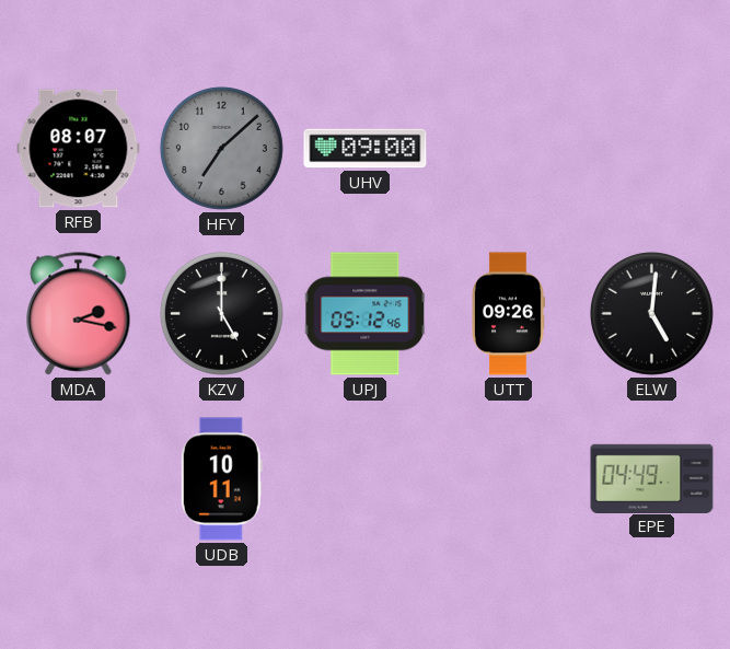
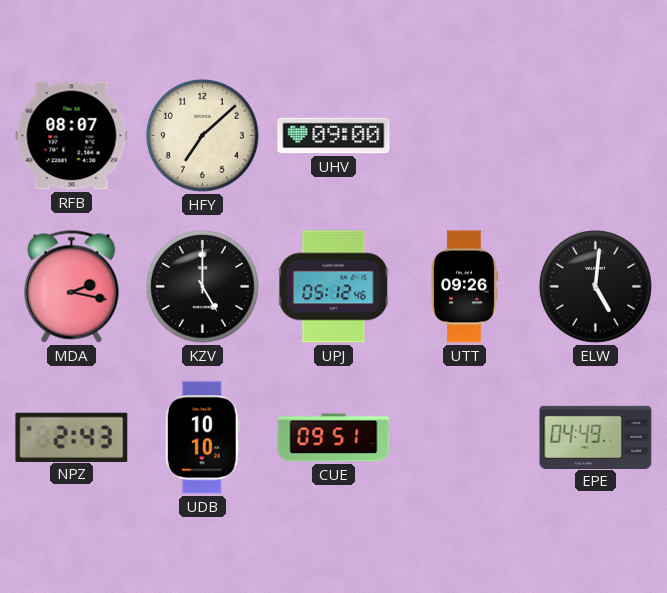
HFY dial: grey -> cream (202, 135)
NPZ: none -> 2:43 (72, 437)
UDB: 10:11 -> 10:10 (202, 438)
CUE: none -> 09:51 (334, 438)
